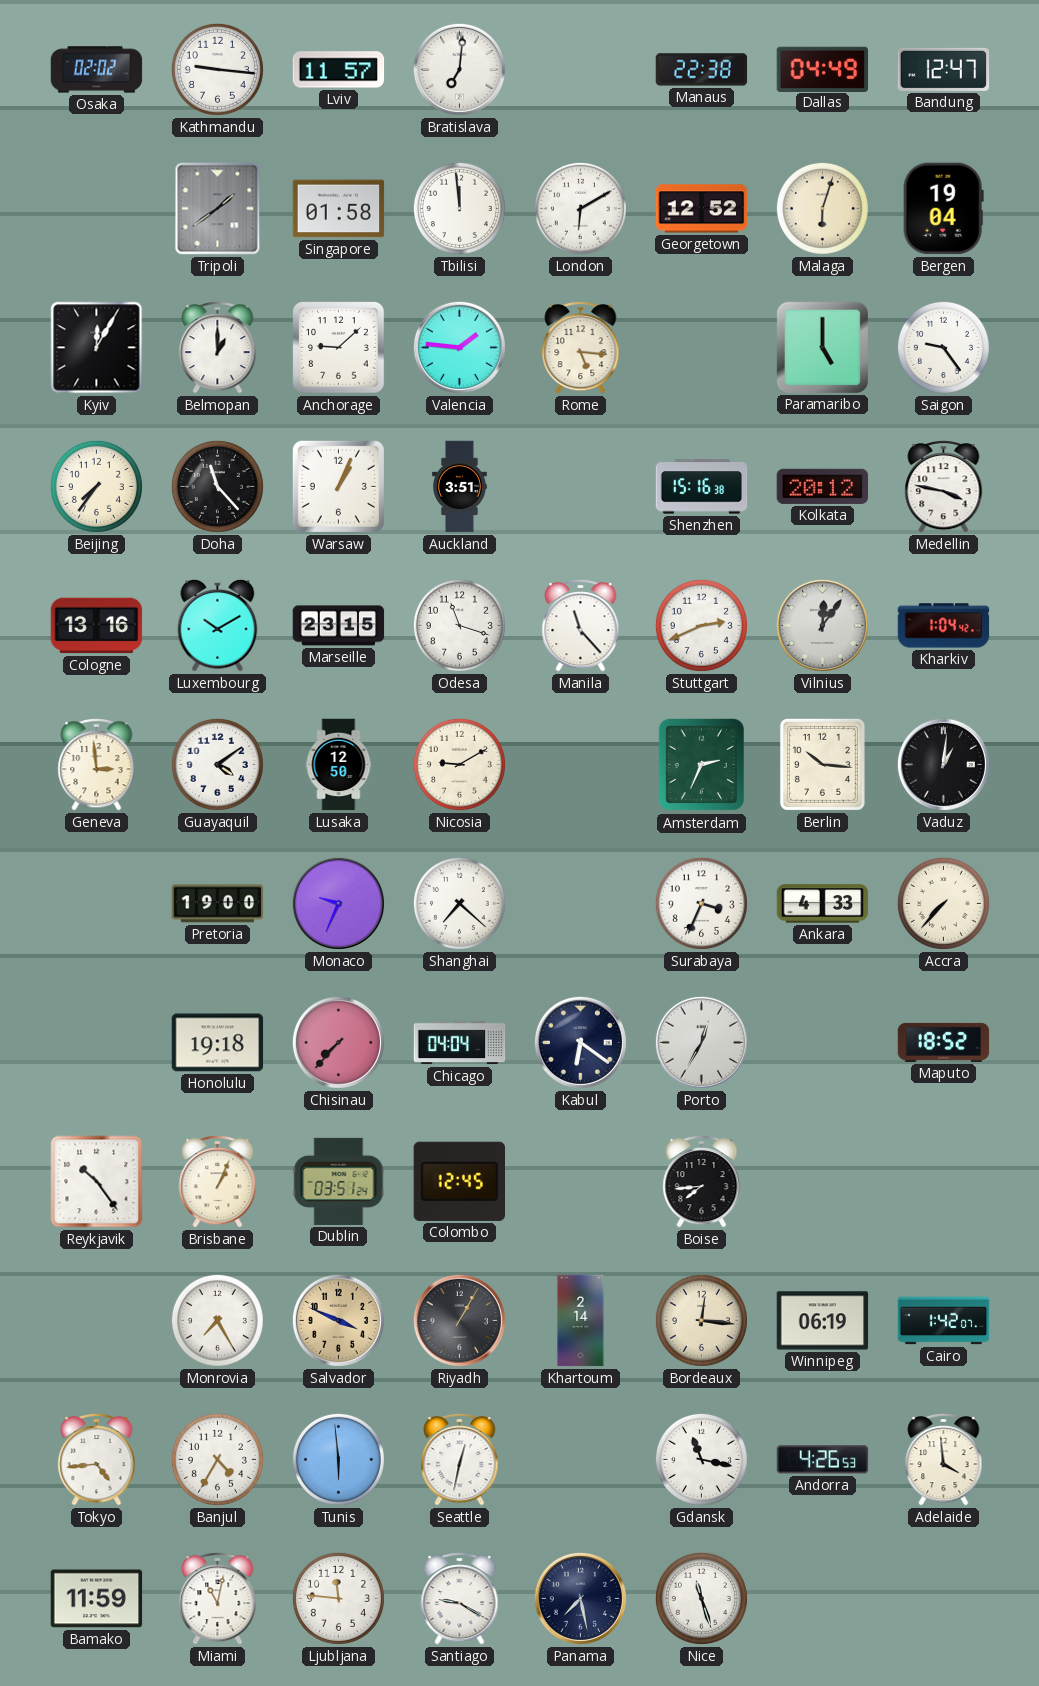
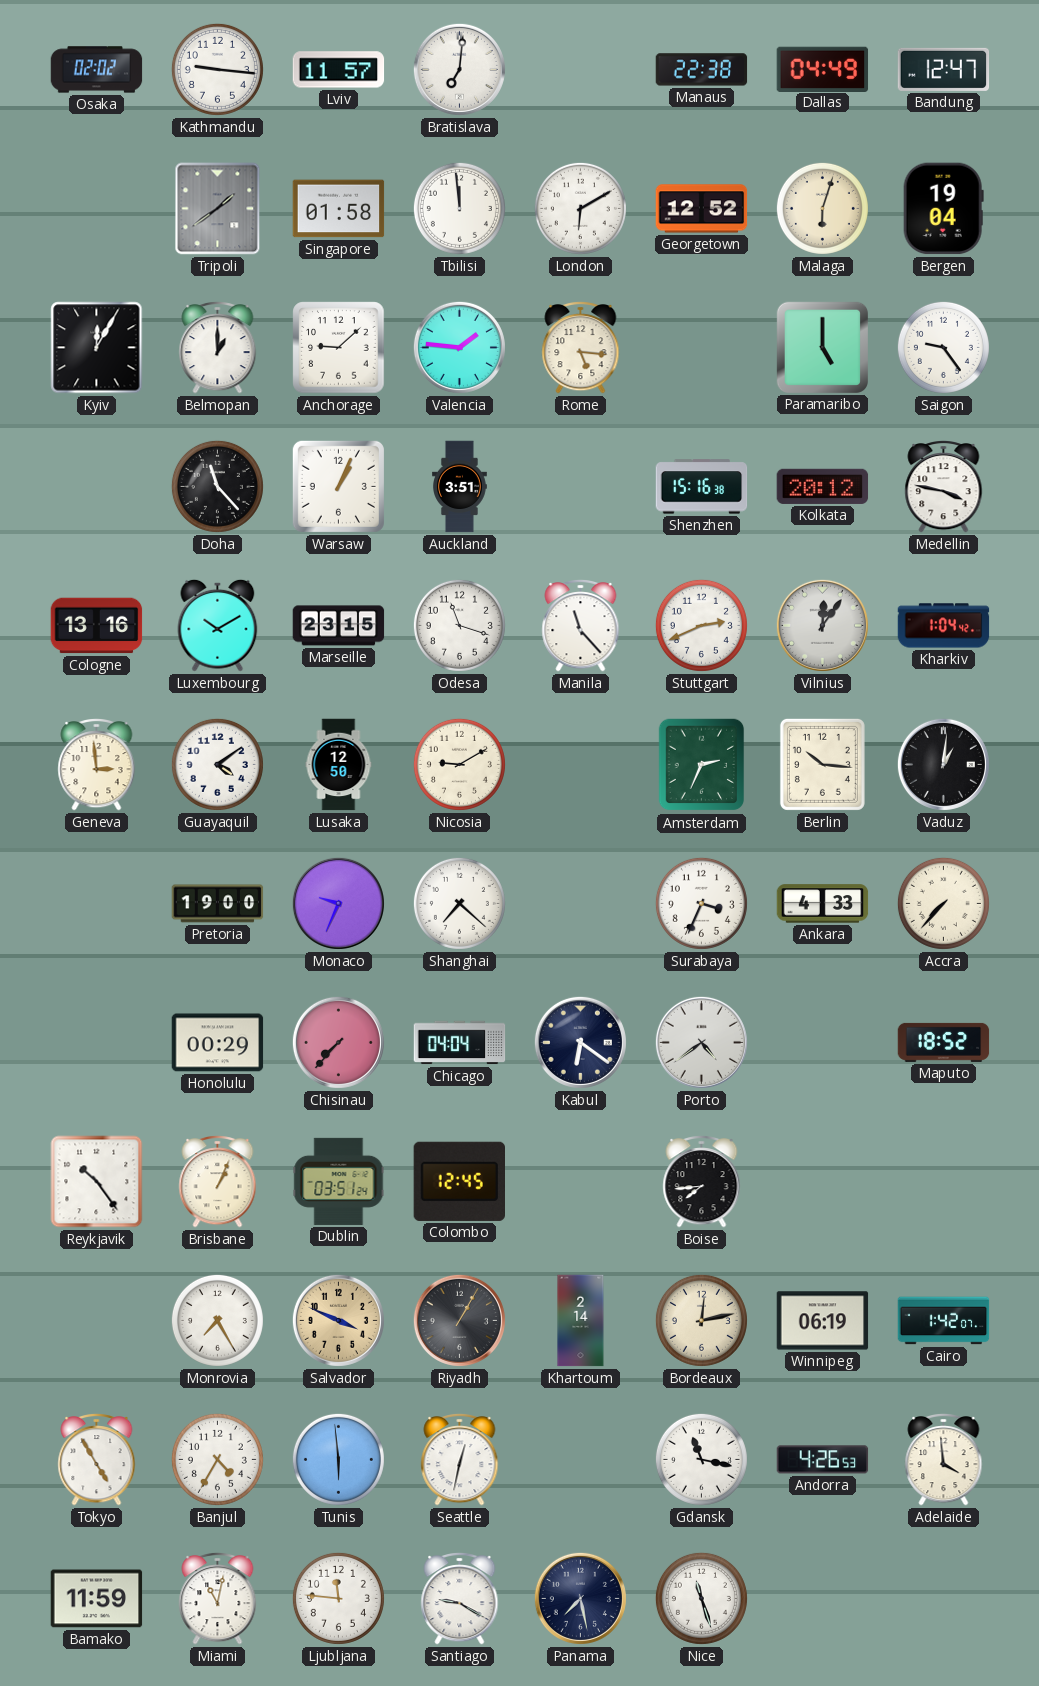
Beijing: 7:36 -> none (96, 486)
Honolulu: 19:18 -> 00:29 (218, 1043)
Porto: 12:35 -> 4:39 (701, 1042)
Bordeaux: 12:16 -> 12:13 (701, 1320)
Tokyo: 4:44 -> 4:55 (97, 1460)
